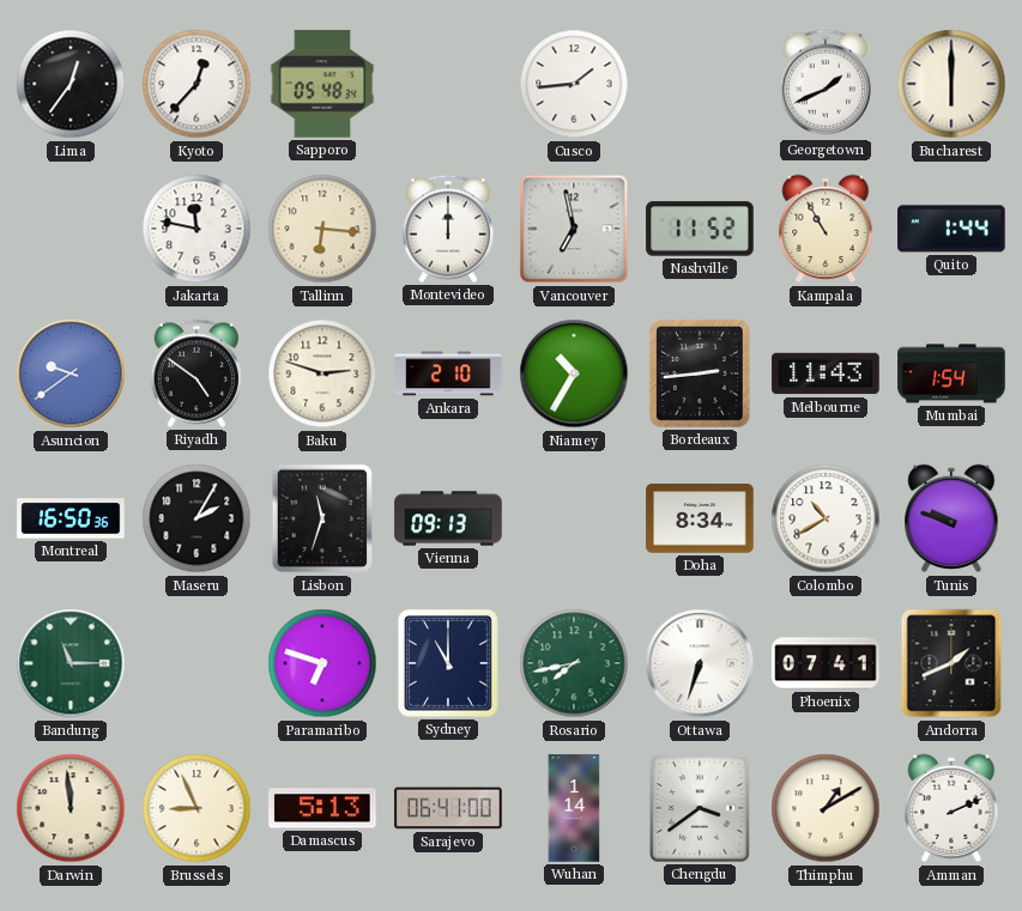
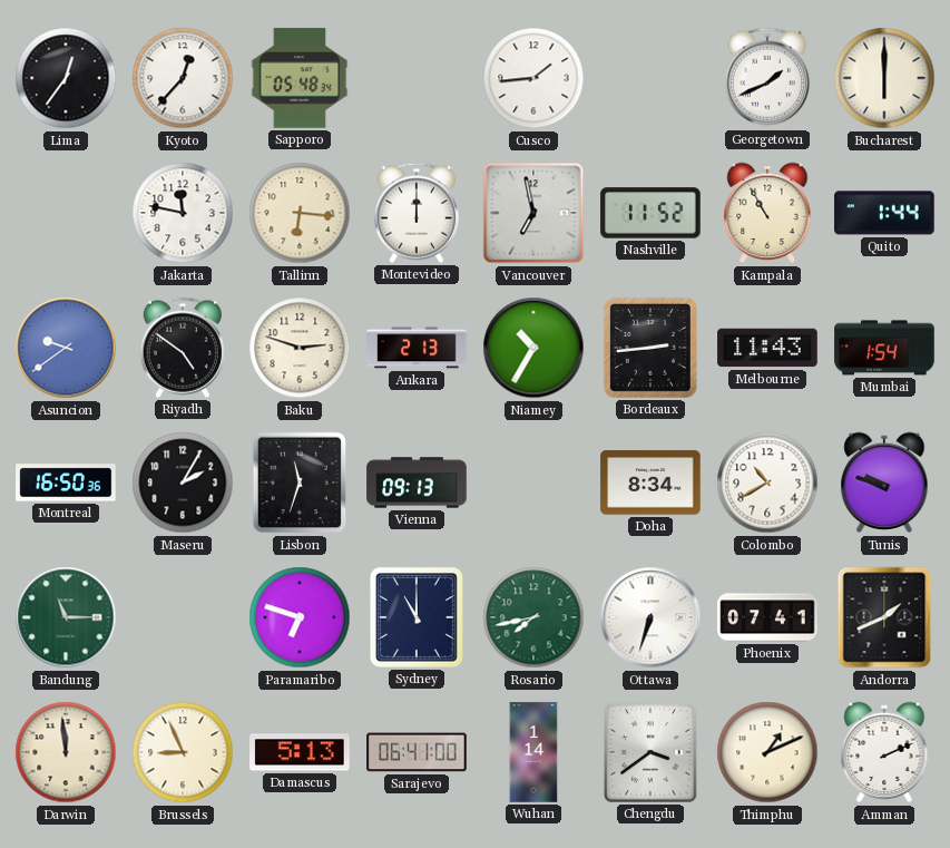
Ankara: 2:10 -> 2:13 (417, 348)
Thimphu: 1:10 -> 1:11 (767, 752)
